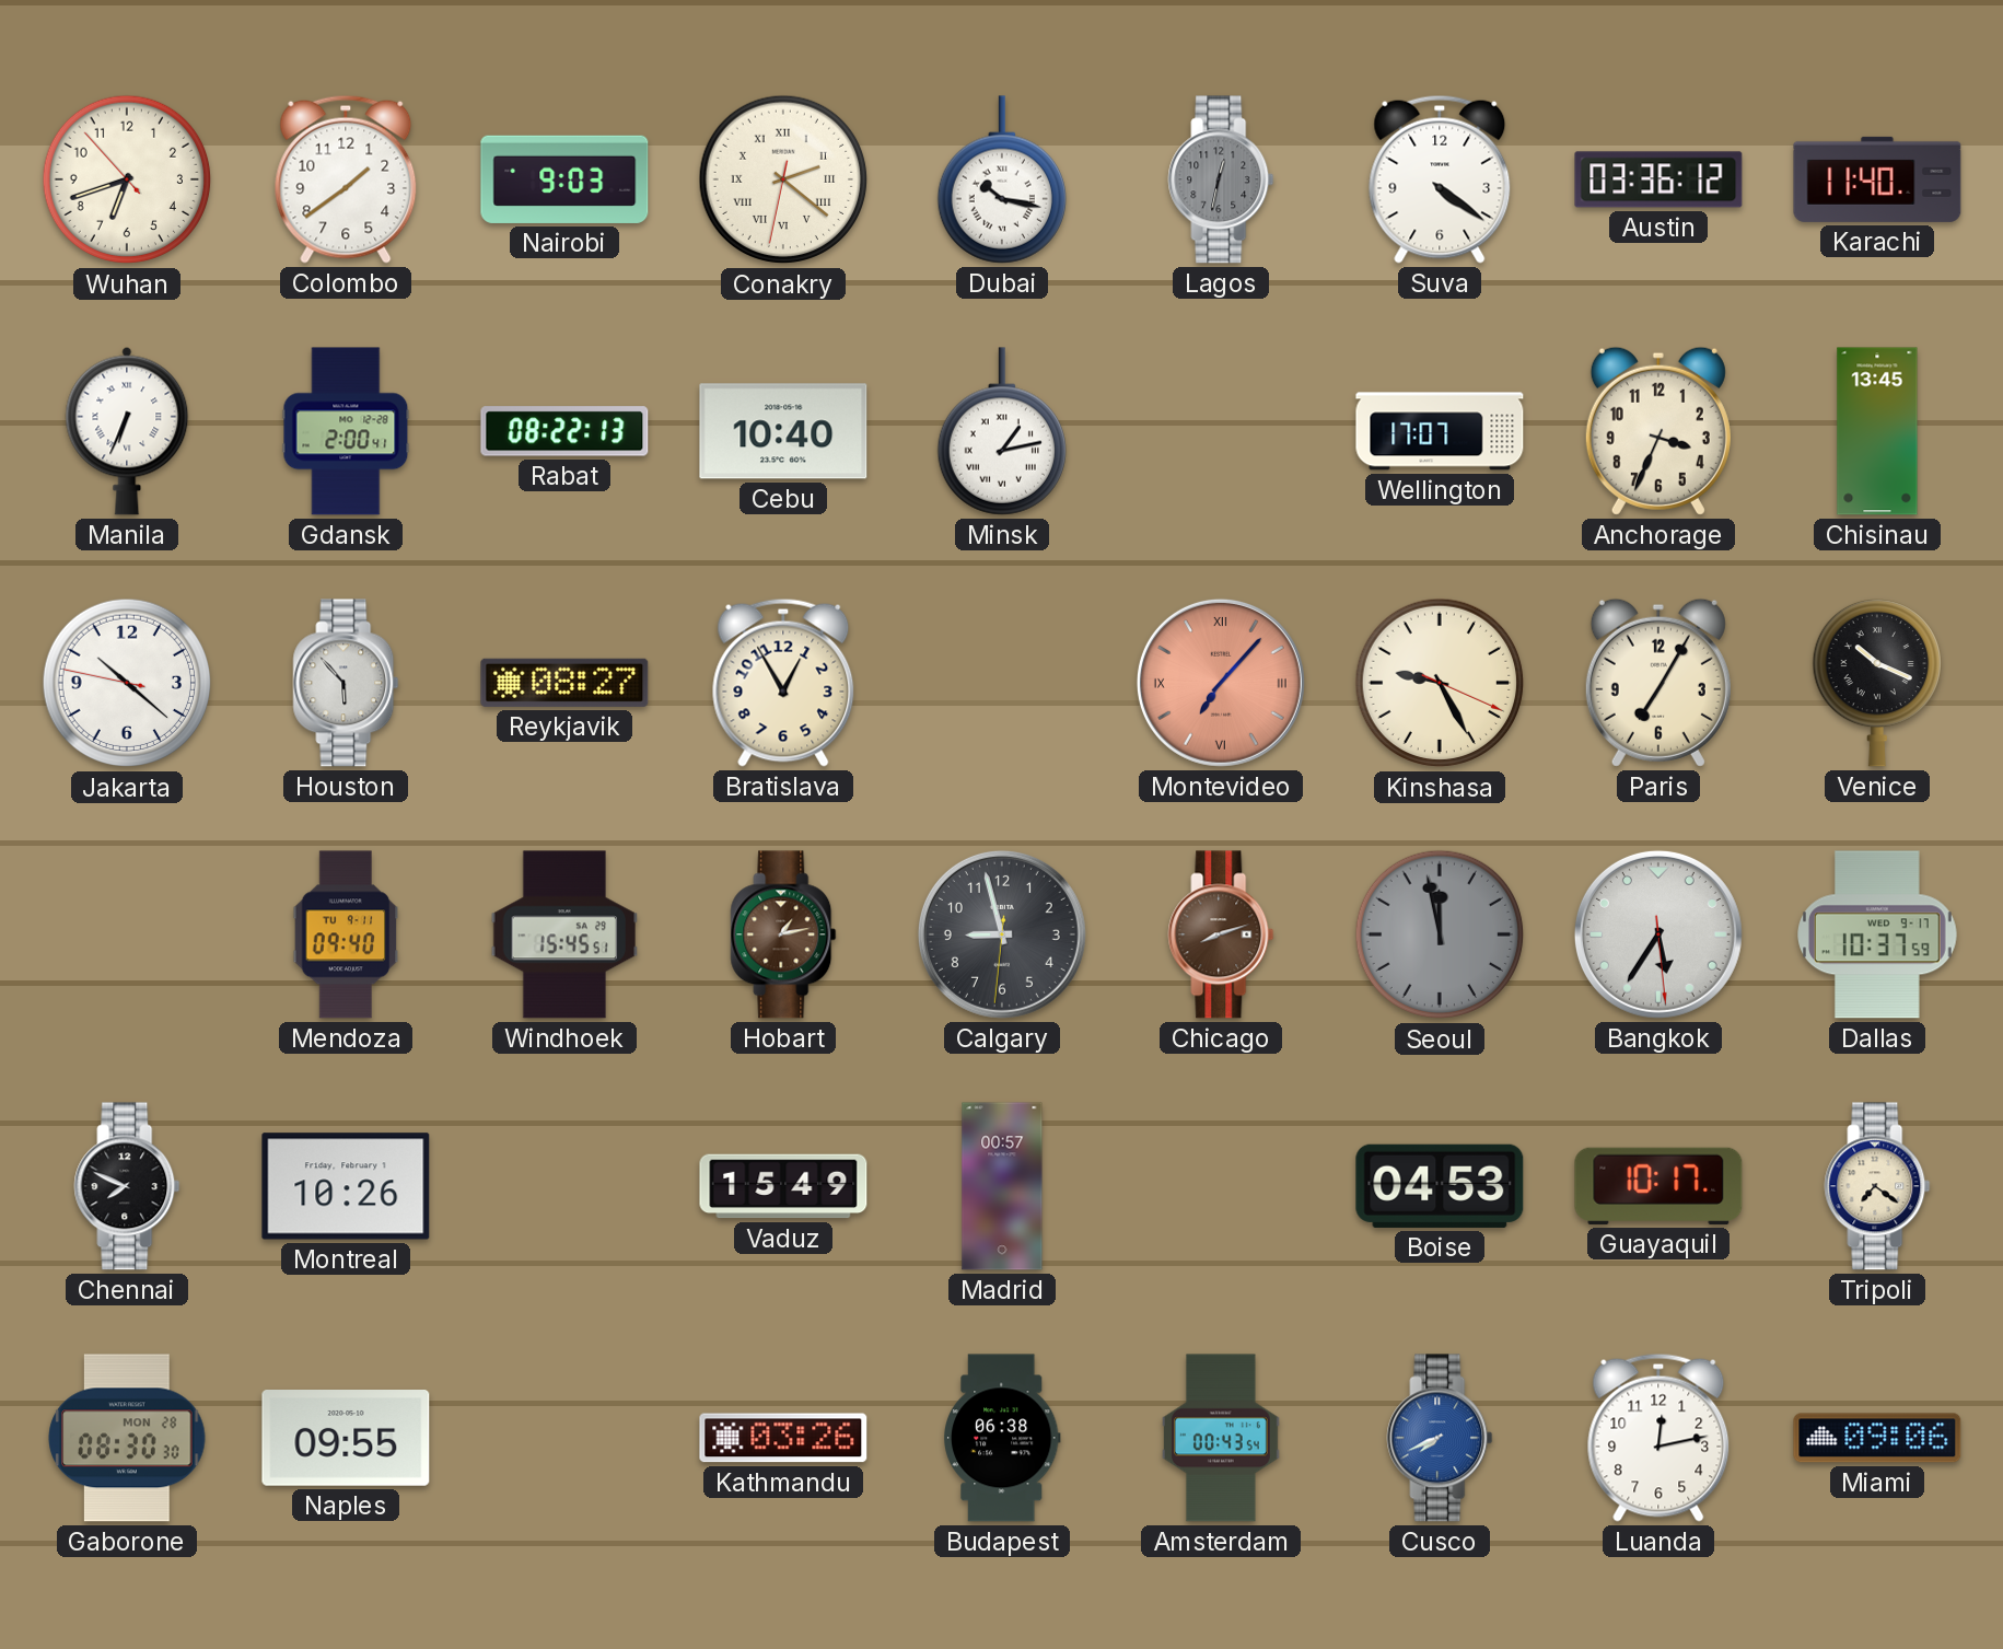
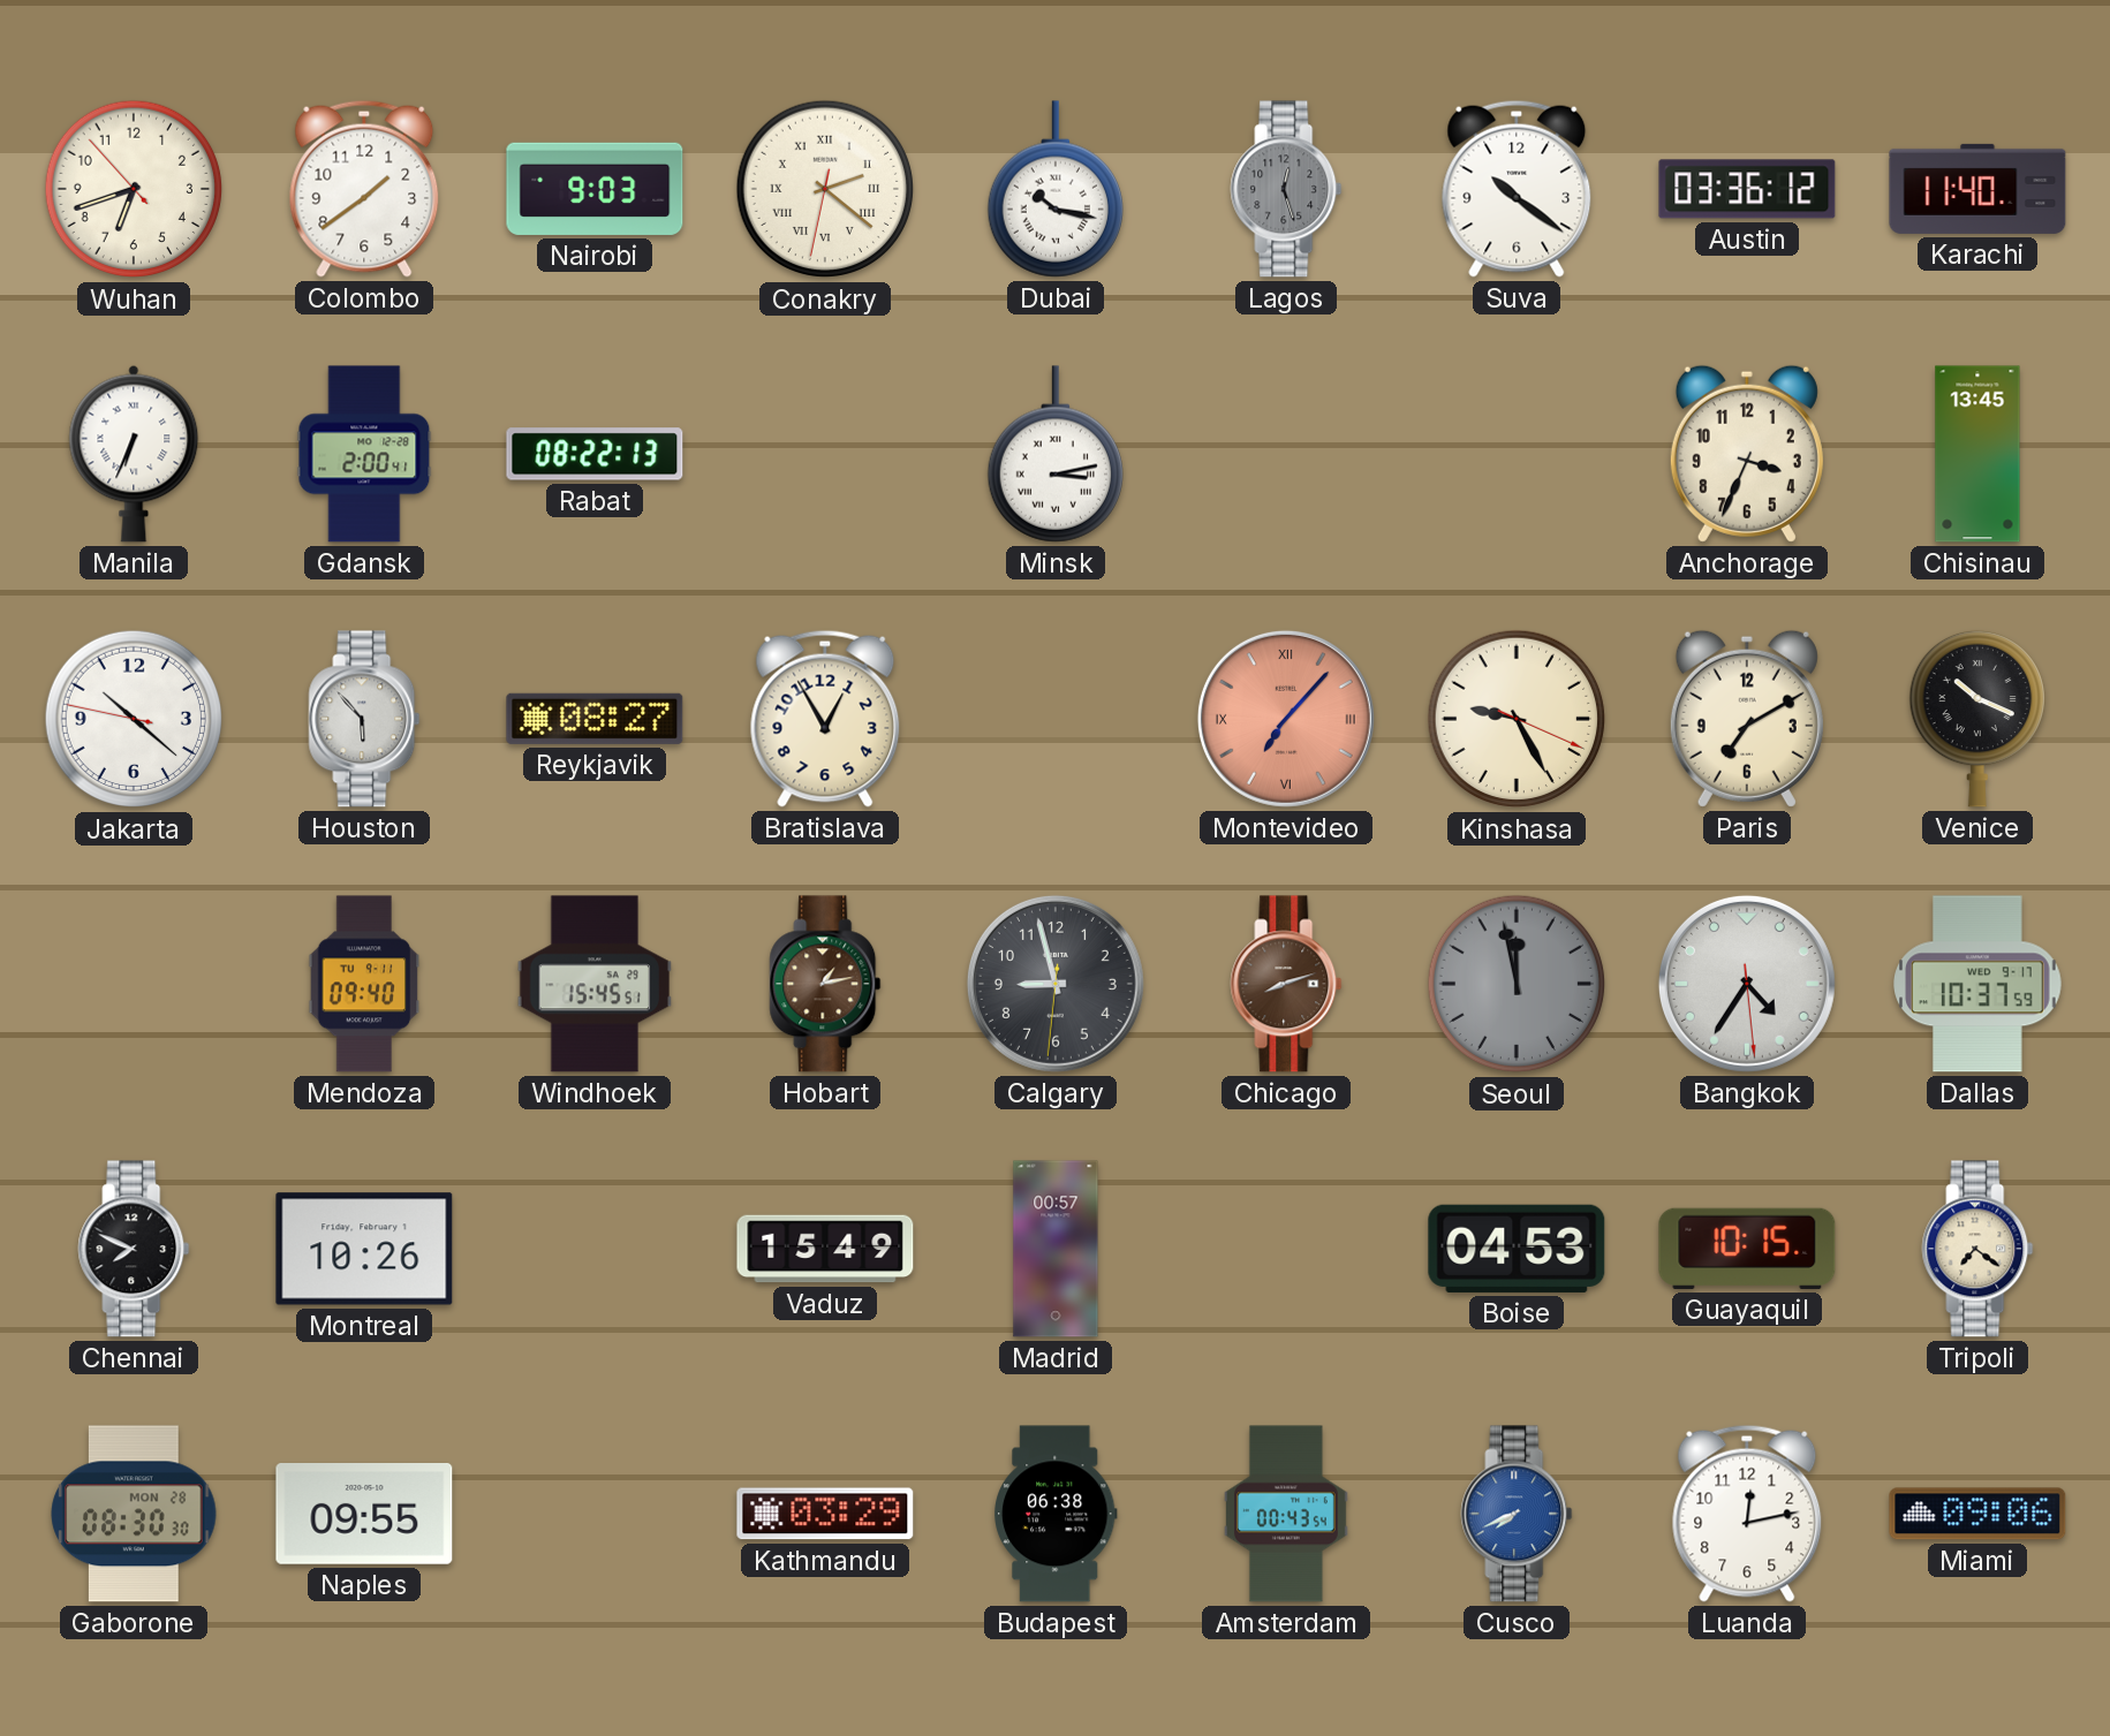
Lagos: 12:32 -> 12:27 (1286, 189)
Suva: 4:21 -> 10:21 (1517, 189)
Cebu: 10:40 -> none (783, 431)
Minsk: 1:13 -> 3:13 (1056, 454)
Wellington: 17:07 -> none (1440, 431)
Paris: 7:05 -> 7:10 (1747, 719)
Bangkok: 5:35 -> 4:35 (1747, 984)
Guayaquil: 10:17 -> 10:15 (1747, 1249)
Kathmandu: 03:26 -> 03:29 (825, 1514)
